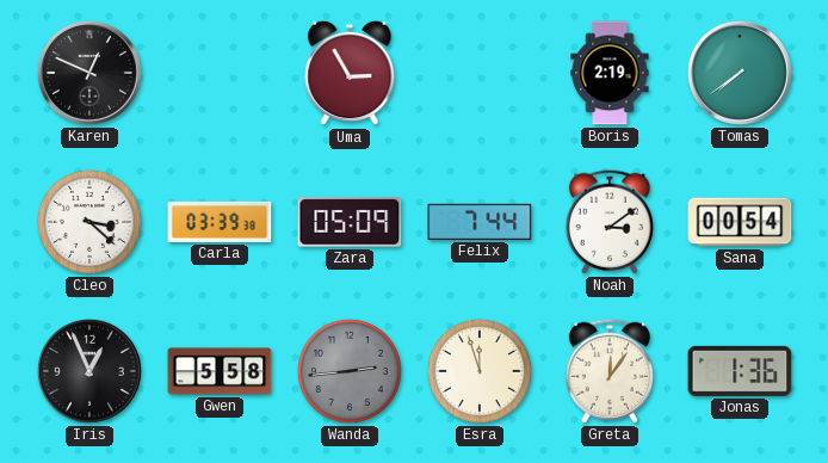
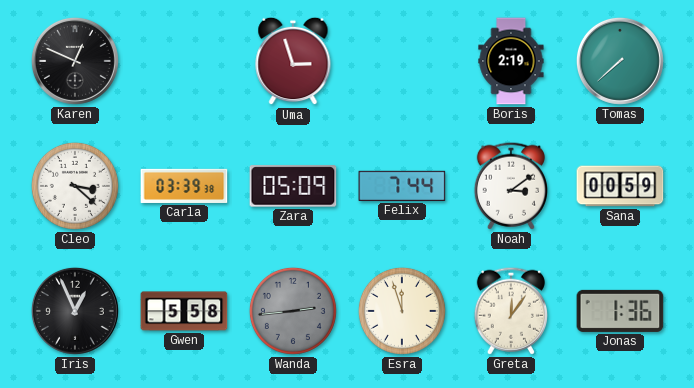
Uma: 2:55 -> 2:57 (293, 61)
Tomas: 7:39 -> 7:38 (620, 61)
Sana: 00:54 -> 00:59 (620, 186)
